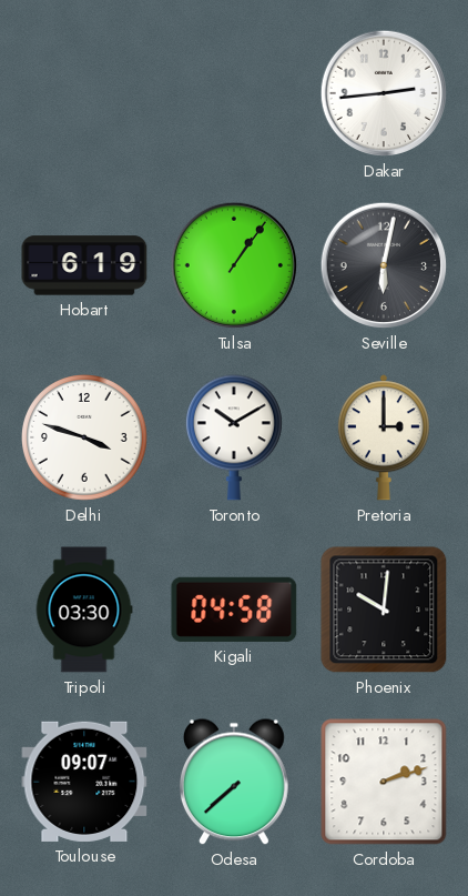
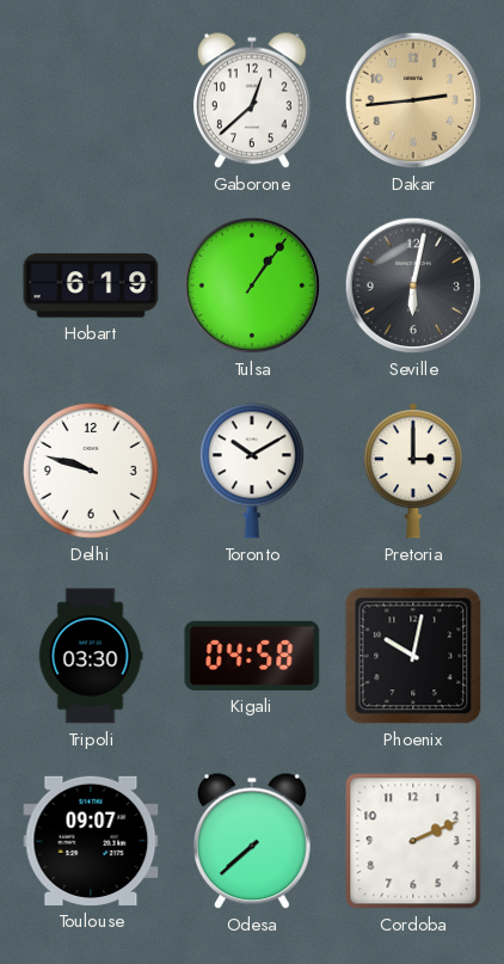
Gaborone: none -> 12:38 (252, 100)
Dakar dial: white -> champagne (413, 100)
Delhi: 3:48 -> 9:48 (92, 472)
Phoenix: 10:01 -> 10:02 (413, 656)
Cordoba: 2:12 -> 2:11 (413, 841)
